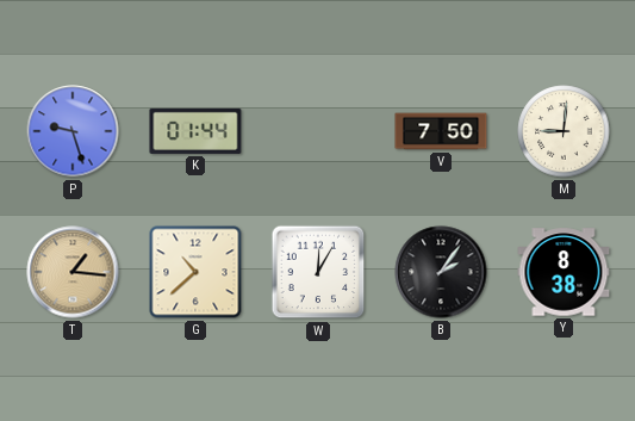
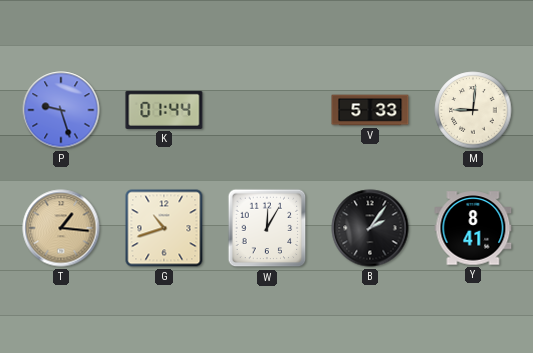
V: 7:50 -> 5:33 (370, 110)
G: 10:38 -> 10:42 (164, 228)
Y: 8:38 -> 8:41 (473, 228)
